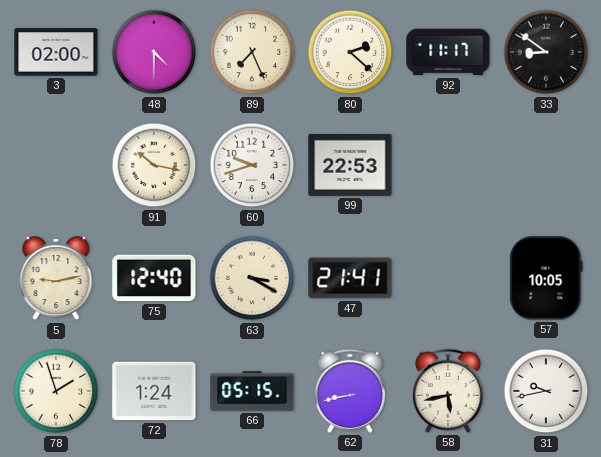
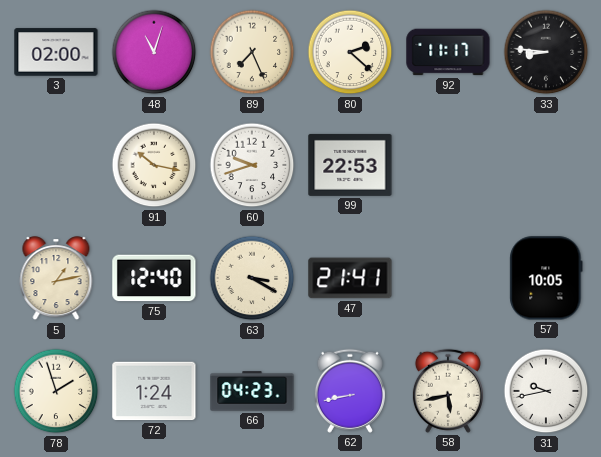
48: 4:30 -> 11:03 (154, 52)
33: 8:51 -> 8:46 (546, 52)
5: 9:13 -> 1:13 (56, 279)
66: 05:15 -> 04:23 (252, 391)
